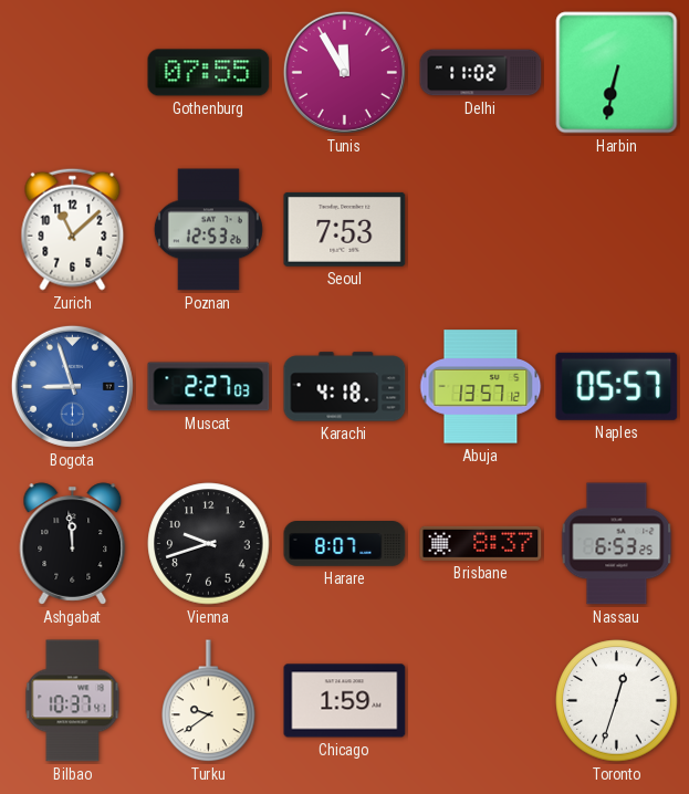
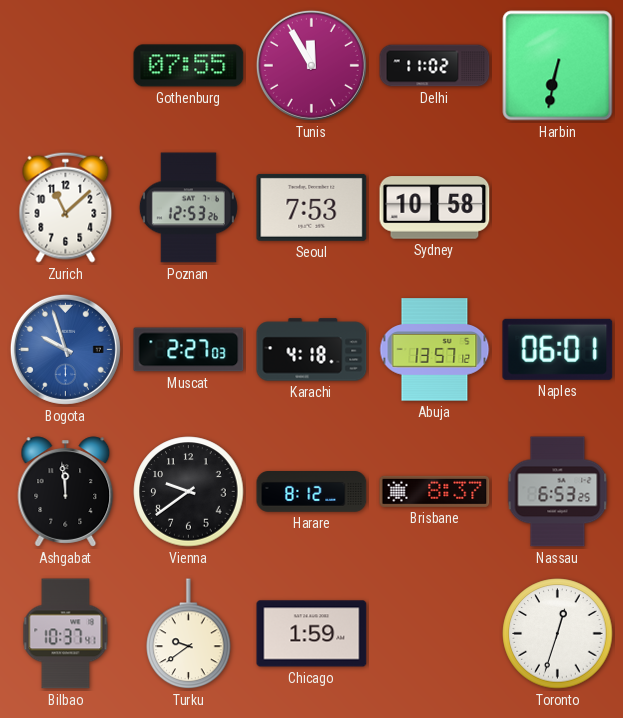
Sydney: none -> 10:58 (435, 208)
Bogota: 8:57 -> 9:57 (65, 349)
Naples: 05:57 -> 06:01 (558, 349)
Vienna: 9:42 -> 9:39 (189, 492)
Harare: 8:07 -> 8:12 (312, 492)
